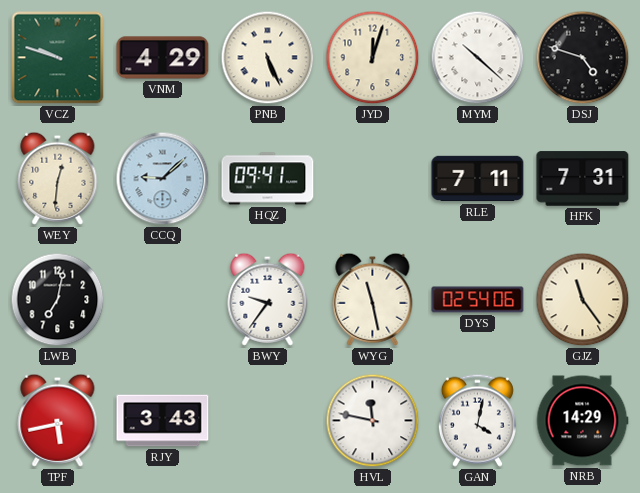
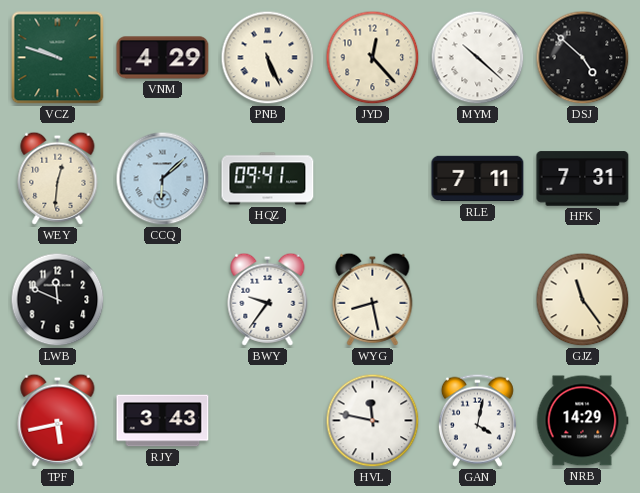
JYD: 12:03 -> 12:23 (373, 58)
DSJ: 4:48 -> 4:52 (583, 58)
CCQ: 9:08 -> 6:08 (163, 179)
LWB: 7:02 -> 11:49 (58, 300)
WYG: 11:28 -> 8:28 (373, 299)
DYS: 02:54 -> none (478, 300)
